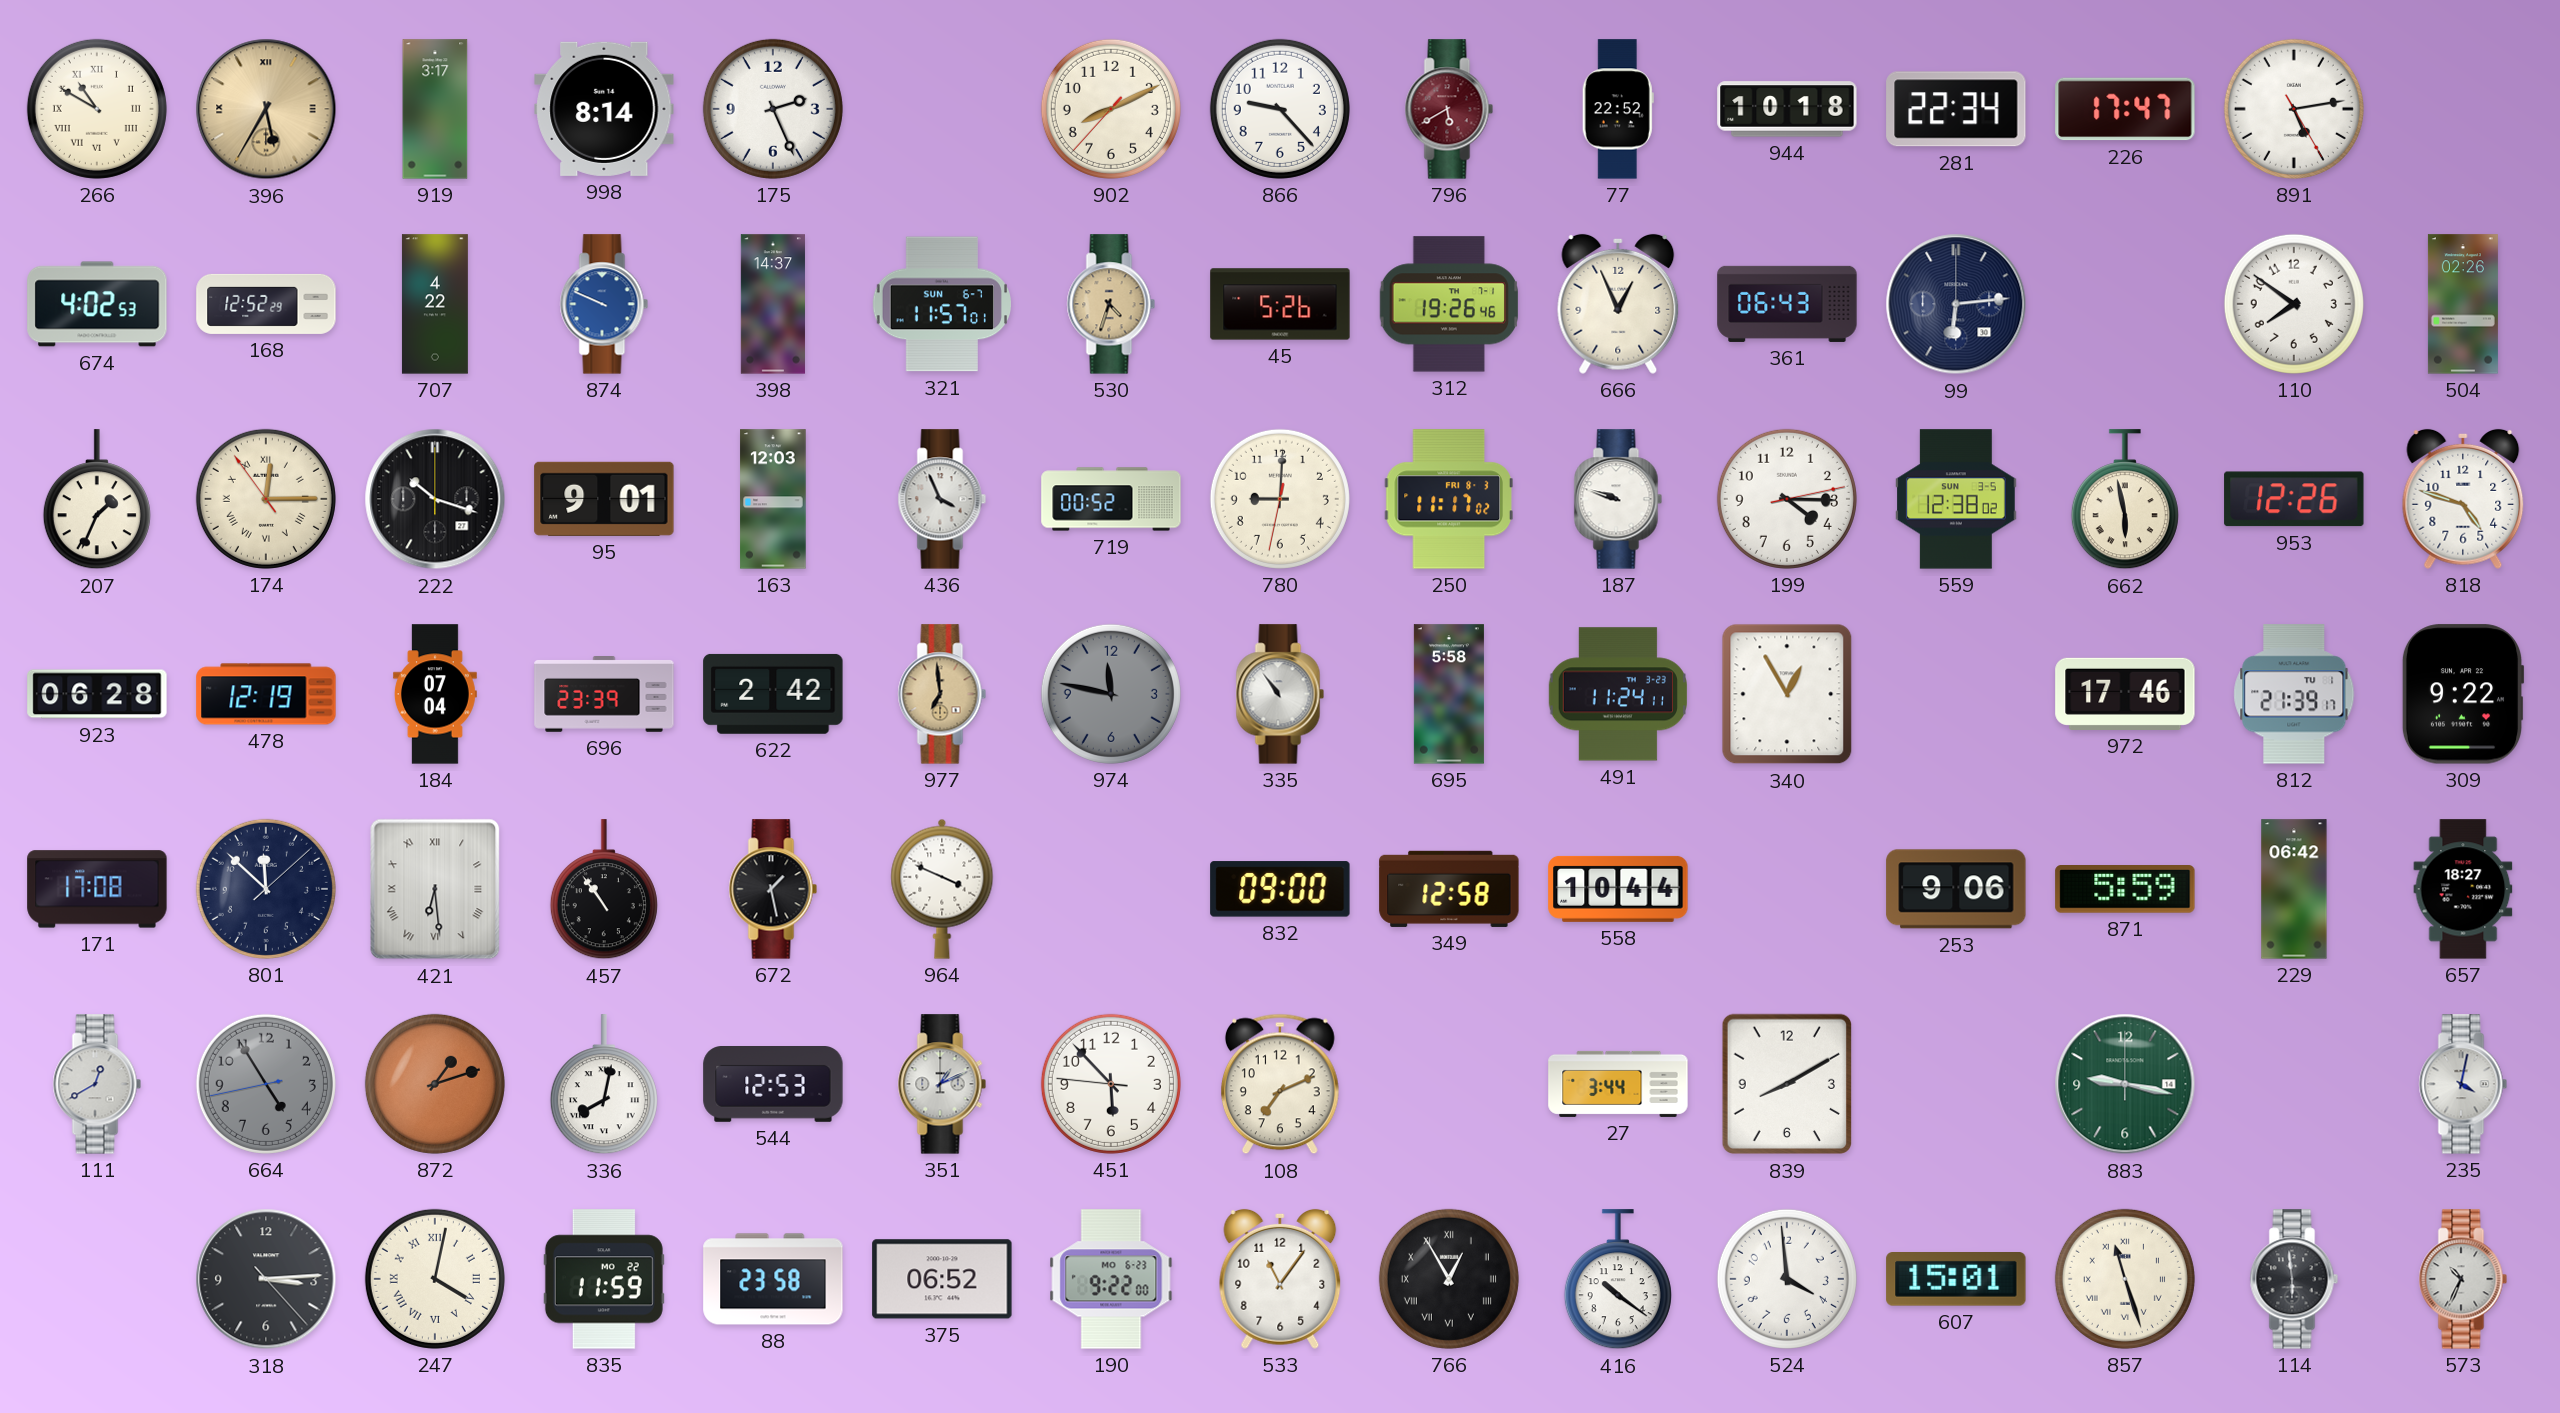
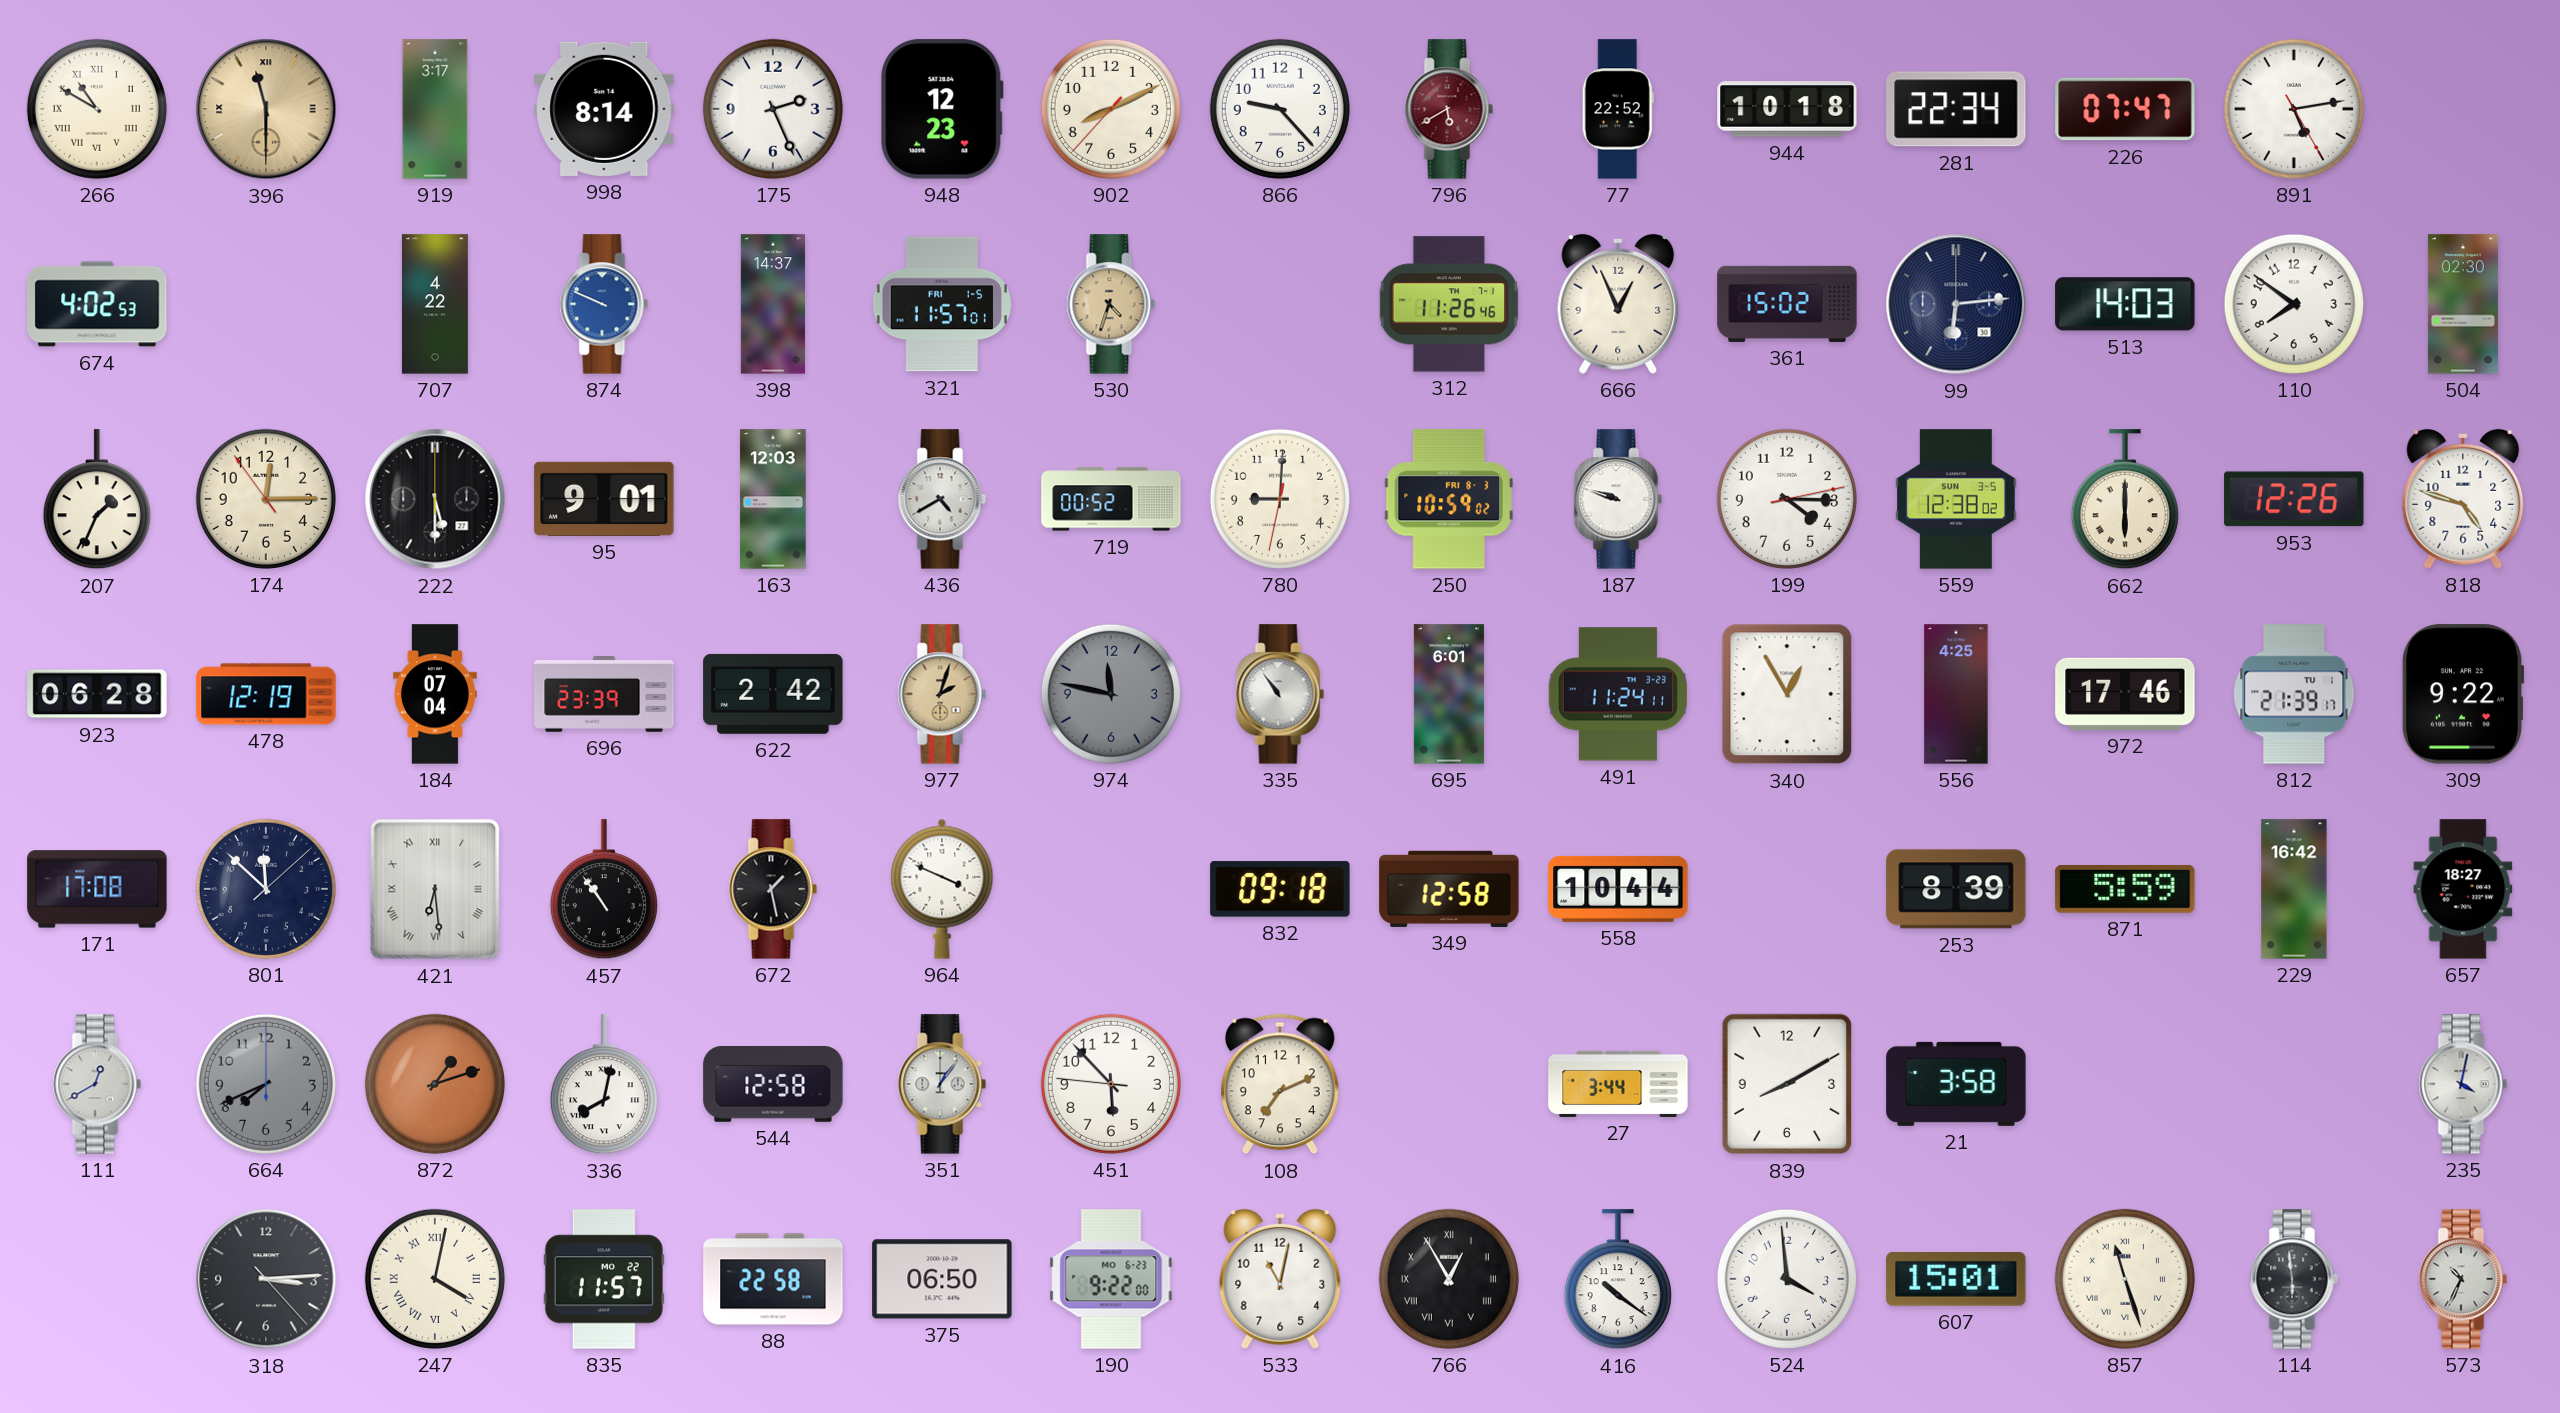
396: 5:35 -> 11:30 (266, 109)
948: none -> 12:23 (942, 109)
226: 17:47 -> 07:47 (2125, 109)
168: 12:52 -> none (266, 304)
321 date: SUN 6-7 -> FRI 1-5 (941, 304)
45: 5:26 -> none (1280, 304)
312: 19:26 -> 11:26 (1448, 304)
361: 06:43 -> 15:02 (1787, 304)
513: none -> 14:03 (2125, 304)
504: 02:26 -> 02:30 (2463, 304)
174 numerals: Roman -> Arabic (266, 499)
222: 10:18 -> 5:30 (435, 499)
436: 3:56 -> 4:40 (942, 499)
250: 11:17 -> 10:59 (1449, 499)
662: 5:58 -> 6:00 (2125, 500)
977: 6:59 -> 2:03 (942, 694)
695: 5:58 -> 6:01 (1449, 694)
556: none -> 4:25 (1956, 694)
832: 09:00 -> 09:18 (1280, 889)
253: 9:06 -> 8:39 (1956, 889)
229: 06:42 -> 16:42 (2294, 889)
664: 4:54 -> 7:41 (266, 1084)
544: 12:53 -> 12:58 (773, 1085)
351: 1:11 -> 1:06 (942, 1084)
21: none -> 3:58 (1956, 1084)
883: 9:17 -> none (2125, 1084)
835: 11:59 -> 11:57 (604, 1279)
88: 23:58 -> 22:58 (773, 1279)
375: 06:52 -> 06:50 (942, 1279)
533: 11:06 -> 11:02 (1280, 1279)
